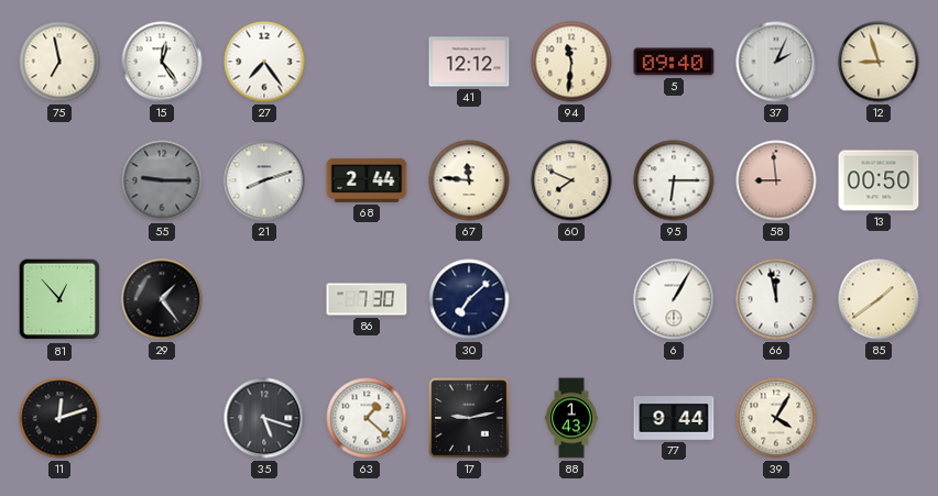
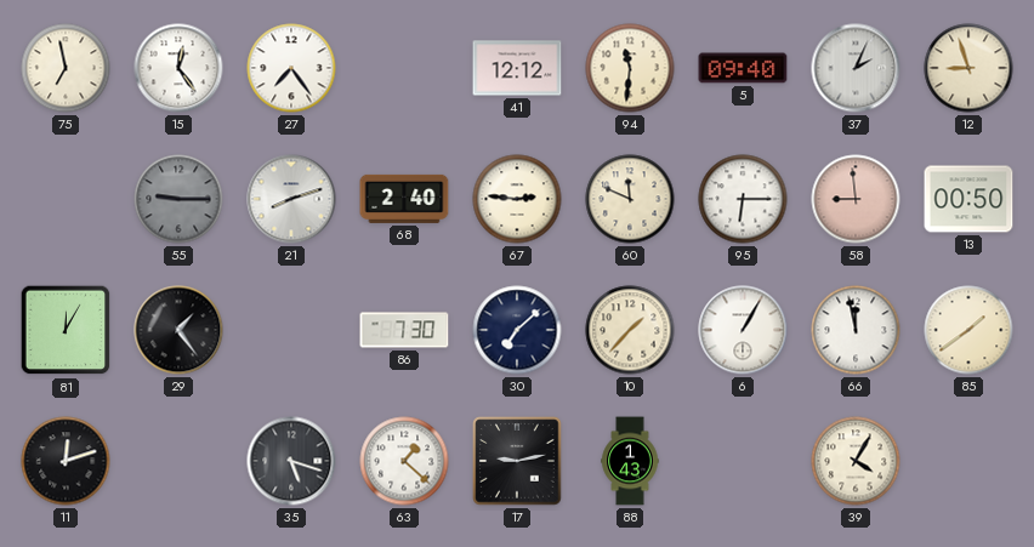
68: 2:44 -> 2:40 (404, 199)
67: 11:46 -> 2:46 (517, 199)
60: 7:49 -> 11:49 (630, 199)
81: 12:53 -> 12:05 (66, 330)
10: none -> 1:37 (630, 330)
77: 9:44 -> none (674, 418)
